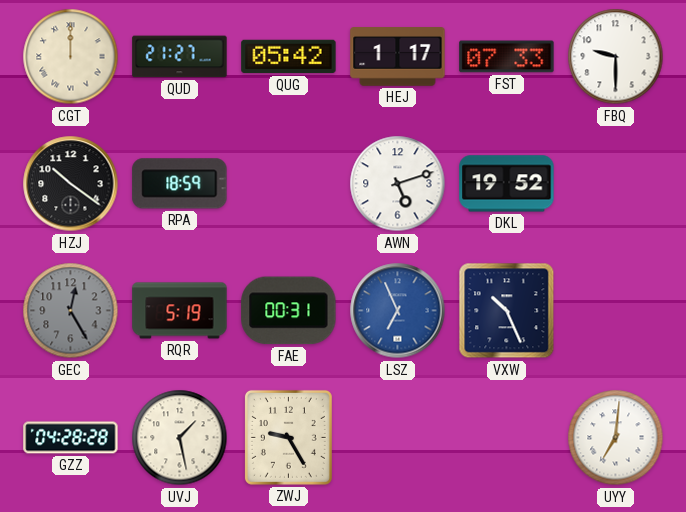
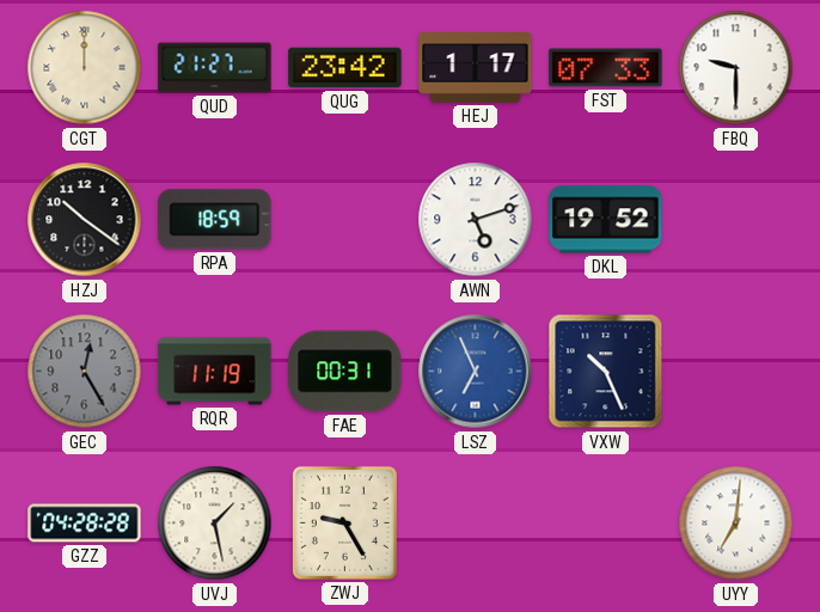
QUG: 05:42 -> 23:42 (345, 68)
RQR: 5:19 -> 11:19 (215, 372)
